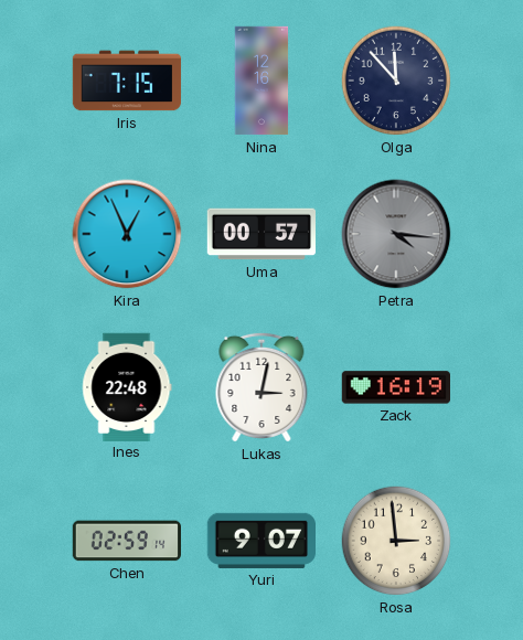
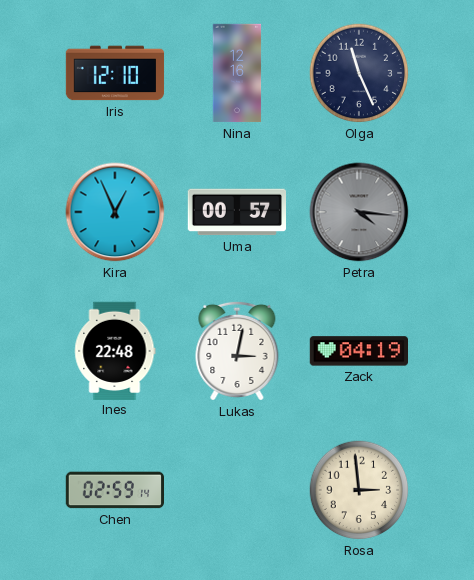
Iris: 7:15 -> 12:10 (115, 73)
Olga: 11:53 -> 11:26 (359, 73)
Zack: 16:19 -> 04:19 (358, 351)
Yuri: 9:07 -> none (260, 541)
